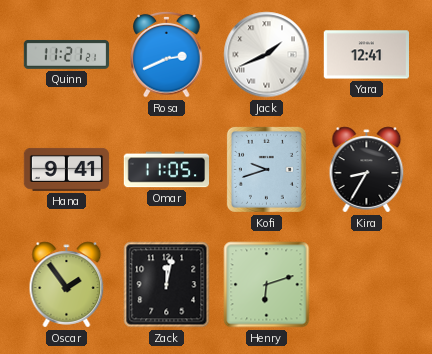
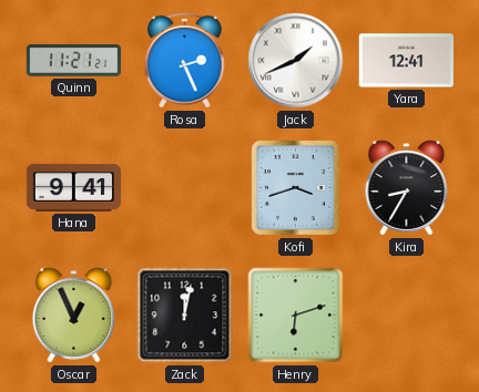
Rosa: 2:41 -> 2:26 (185, 60)
Omar: 11:05 -> none (166, 170)
Kofi: 9:42 -> 3:42 (295, 187)
Oscar: 1:54 -> 12:56 (74, 316)
